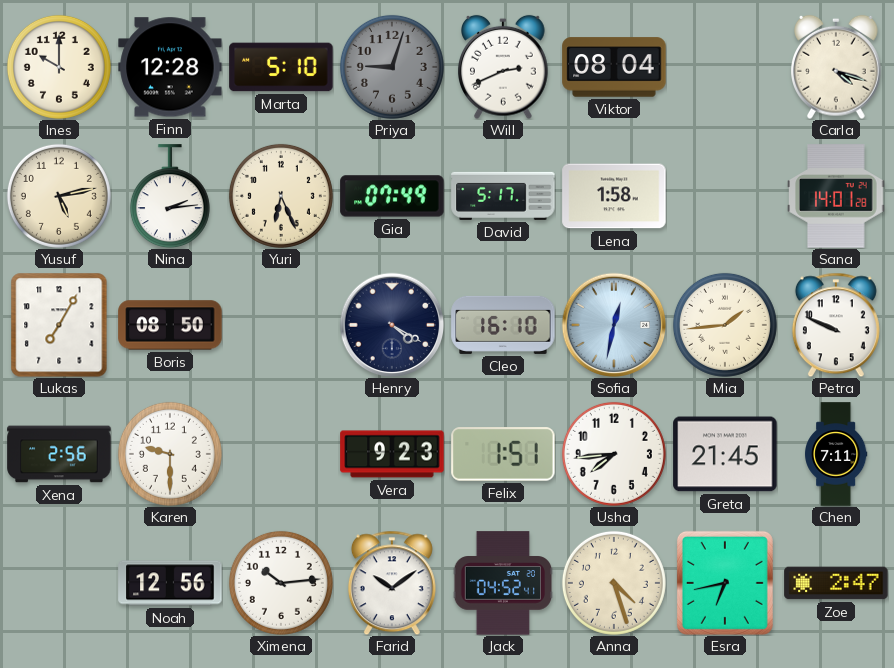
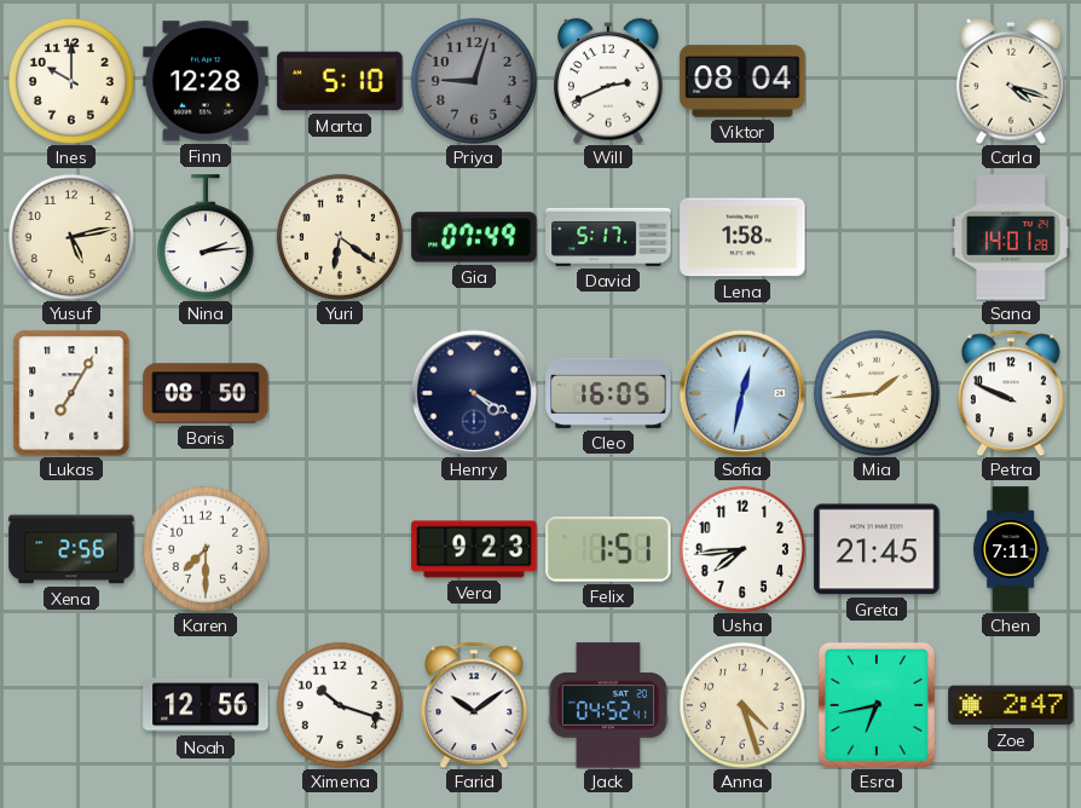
Yuri: 6:26 -> 6:21 (340, 237)
Cleo: 16:10 -> 16:05 (608, 393)
Karen: 9:30 -> 7:30 (206, 549)
Ximena: 10:14 -> 10:18 (340, 705)
